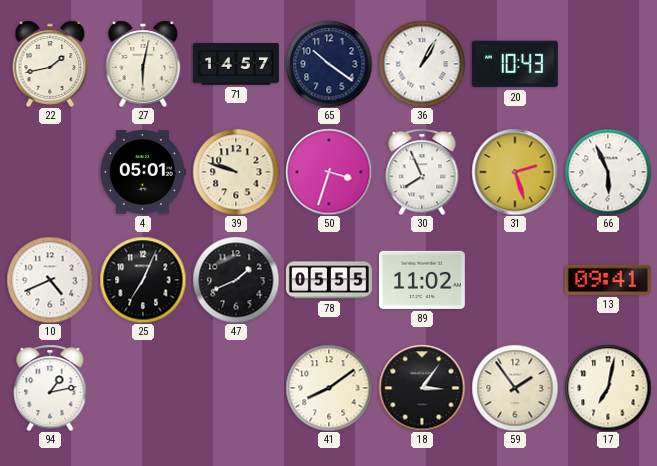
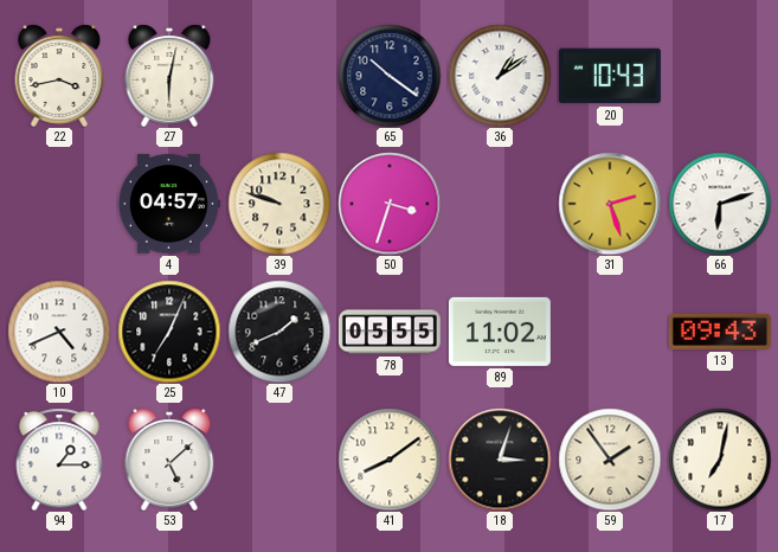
22: 1:43 -> 3:43 (59, 76)
71: 14:57 -> none (236, 64)
36: 1:05 -> 1:09 (500, 76)
4: 05:01 -> 04:57 (169, 204)
30: 7:56 -> none (422, 172)
66: 5:56 -> 6:12 (720, 204)
13: 09:41 -> 09:43 (720, 332)
94: 1:13 -> 1:15 (59, 460)
53: none -> 5:08 (169, 460)
18: 3:06 -> 3:03 (500, 460)
